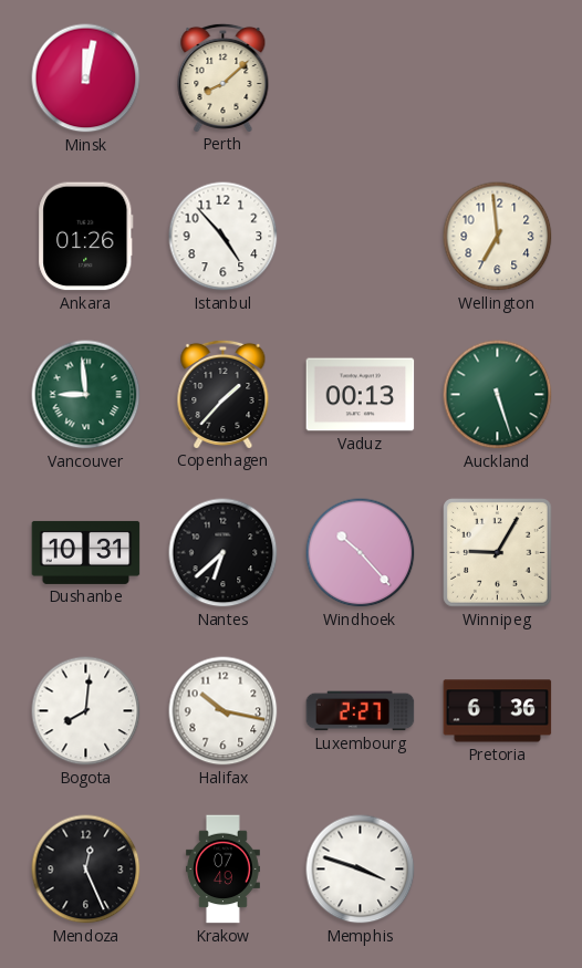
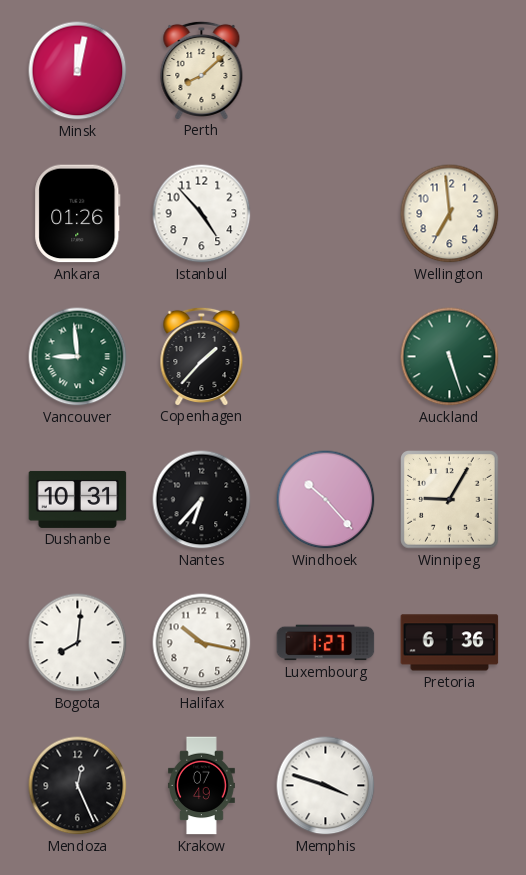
Vaduz: 00:13 -> none (361, 395)
Nantes: 6:38 -> 6:37 (202, 500)
Luxembourg: 2:27 -> 1:27 (326, 643)
